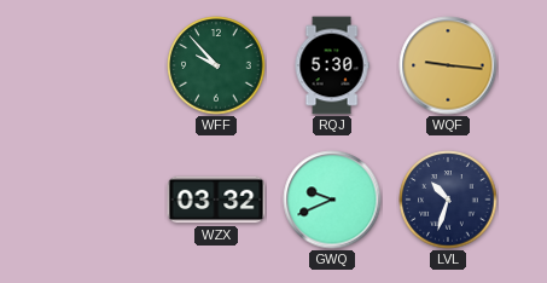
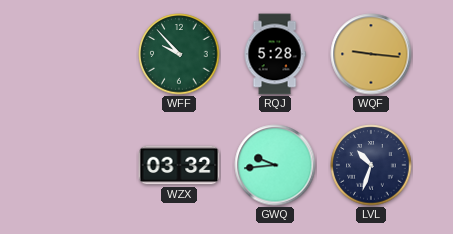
RQJ: 5:30 -> 5:28 (275, 54)
GWQ: 9:41 -> 9:44 (275, 165)
